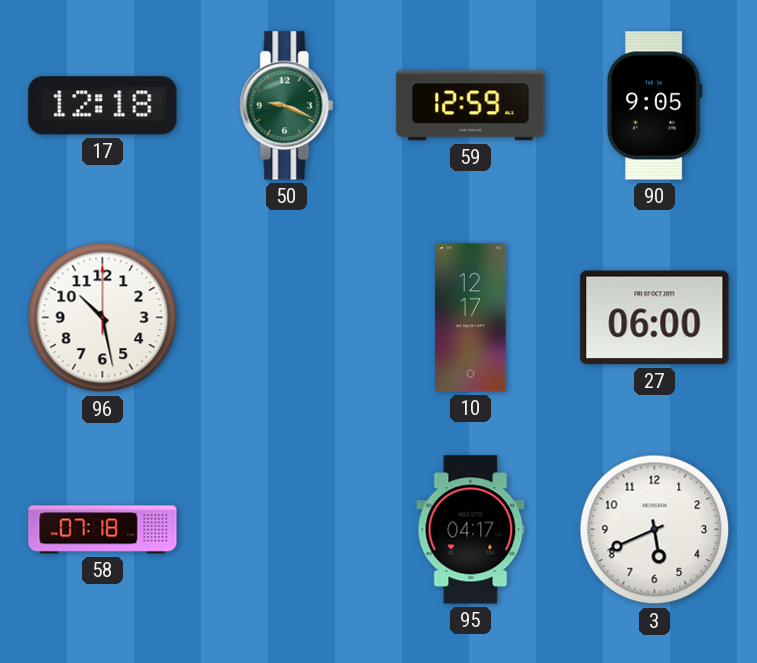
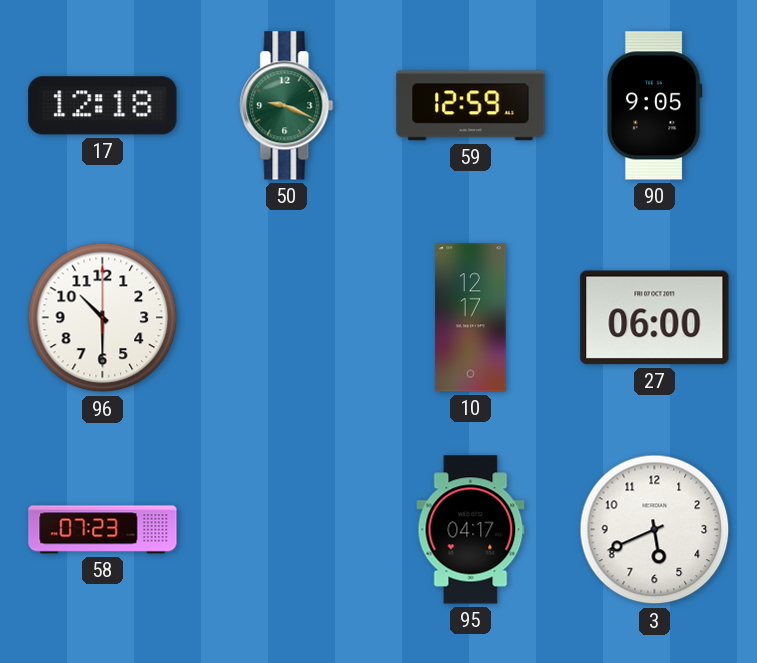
96: 10:28 -> 10:30 (103, 318)
58: 07:18 -> 07:23 (103, 530)
